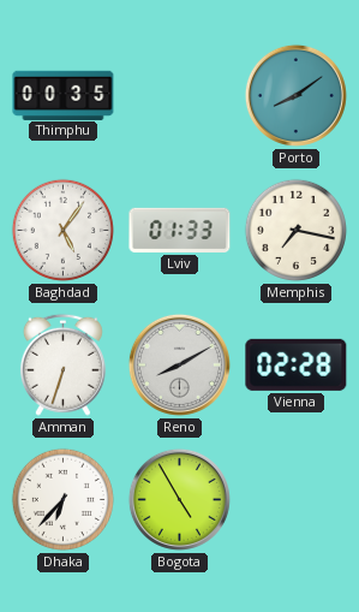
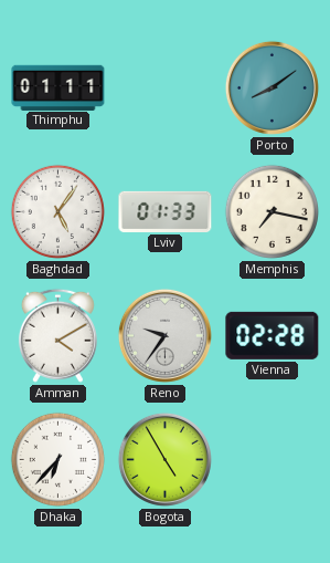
Thimphu: 00:35 -> 01:11 (58, 87)
Amman: 6:33 -> 4:10 (57, 335)
Reno: 8:10 -> 9:36 (164, 335)
